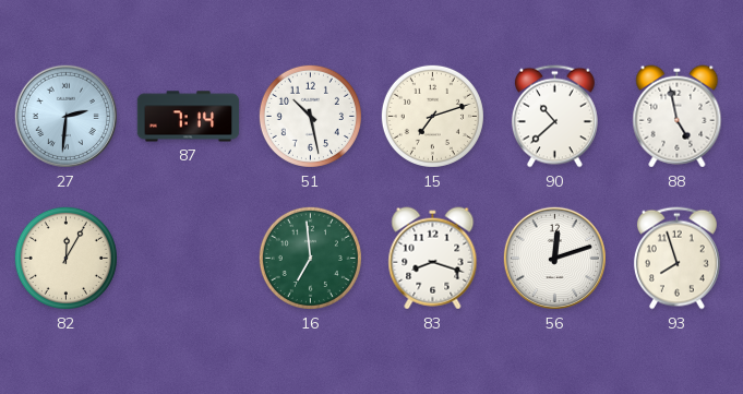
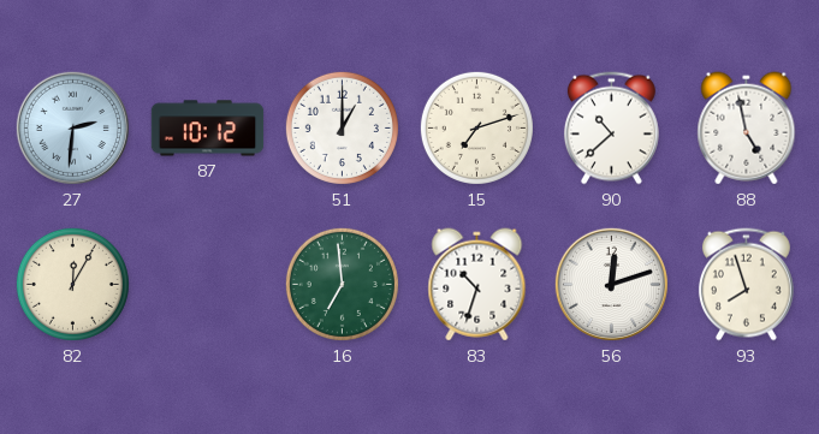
87: 7:14 -> 10:12 (208, 129)
51: 10:28 -> 1:00 (342, 127)
83: 8:18 -> 10:33 (477, 285)
